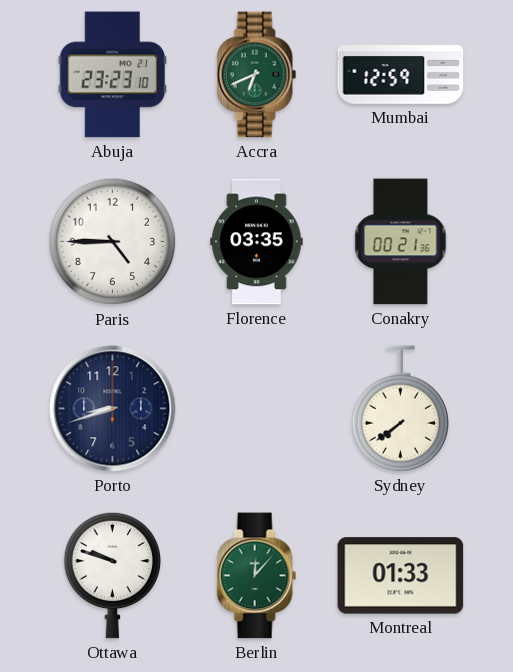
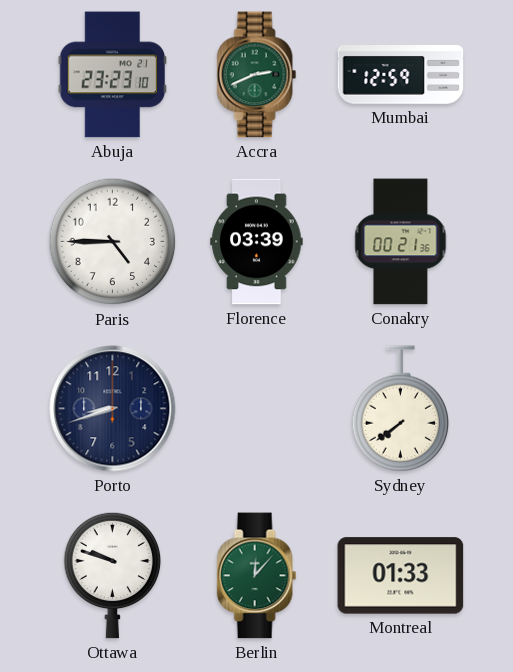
Accra: 6:41 -> 2:41 (257, 75)
Florence: 03:35 -> 03:39 (257, 242)
